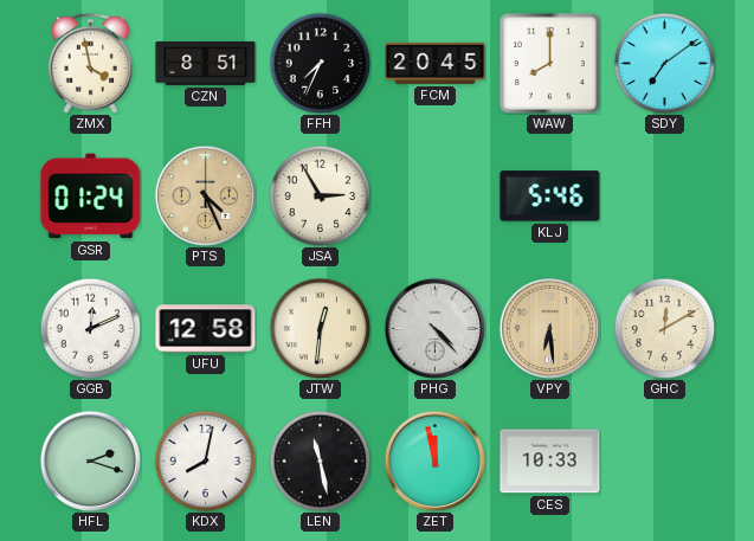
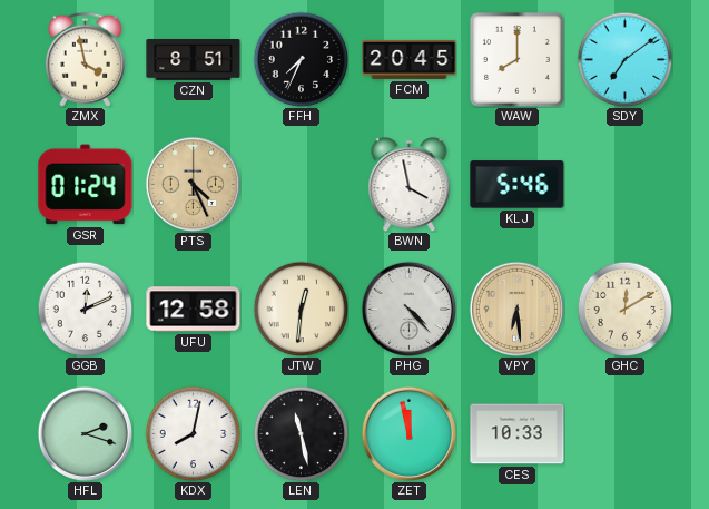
JSA: 2:55 -> none (320, 195)
BWN: none -> 3:58 (410, 185)
